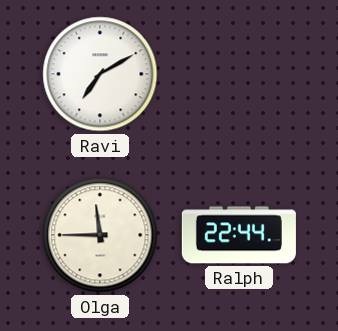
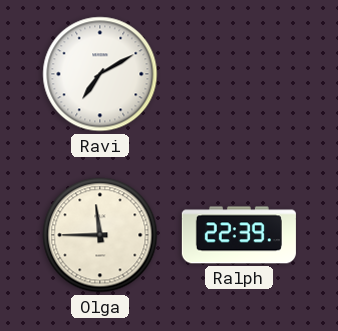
Ralph: 22:44 -> 22:39 (239, 235)
